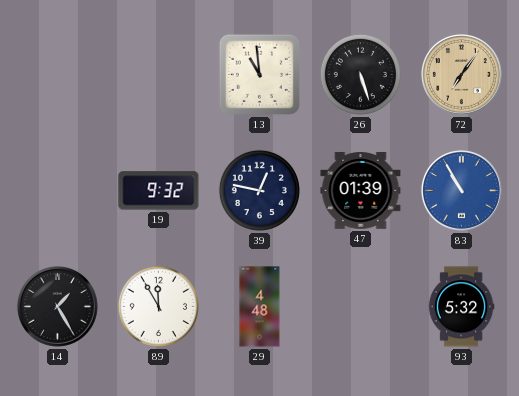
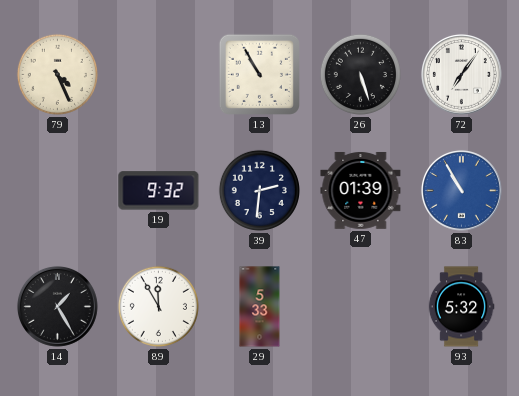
79: none -> 4:26 (57, 74)
13: 10:59 -> 10:55 (259, 74)
72 dial: champagne -> white (461, 74)
39: 12:47 -> 2:31 (259, 190)
29: 4:48 -> 5:33 (260, 307)
